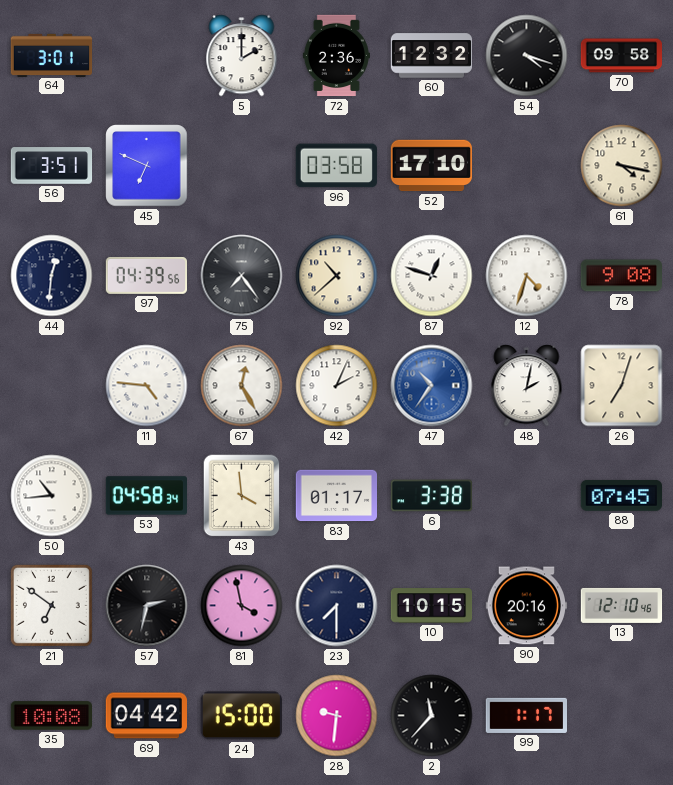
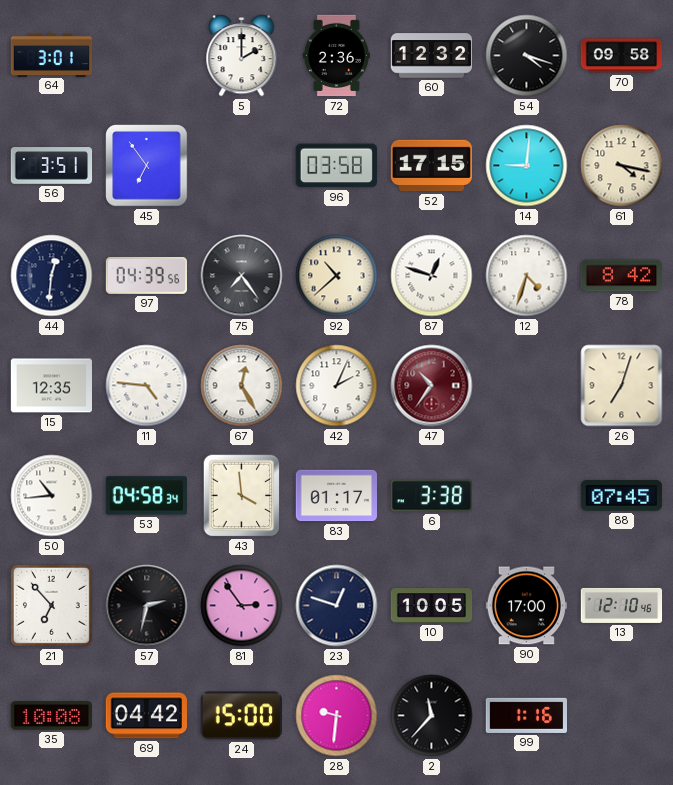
45: 6:49 -> 6:54 (147, 166)
52: 17:10 -> 17:15 (431, 166)
14: none -> 9:01 (527, 166)
78: 9:08 -> 8:42 (621, 276)
15: none -> 12:35 (51, 386)
47 dial: blue -> burgundy (432, 386)
48: 2:02 -> none (527, 386)
21: 6:51 -> 6:53 (51, 605)
81: 3:58 -> 2:54 (242, 606)
23: 7:30 -> 12:48 (337, 606)
10: 10:15 -> 10:05 (432, 606)
90: 20:16 -> 17:00 (526, 606)
99: 1:17 -> 1:16 (526, 715)
